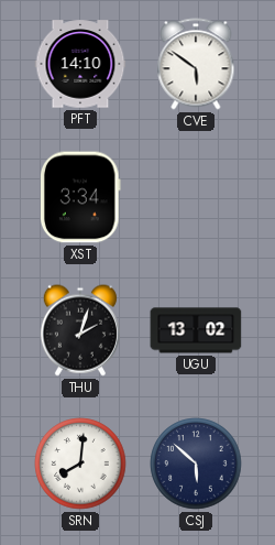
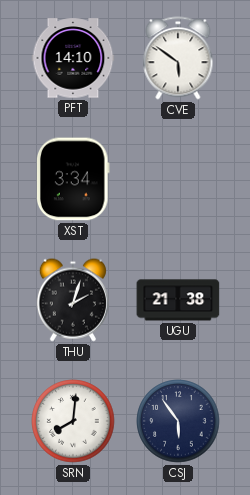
UGU: 13:02 -> 21:38 (178, 300)
CSJ: 5:52 -> 5:54 (178, 421)
